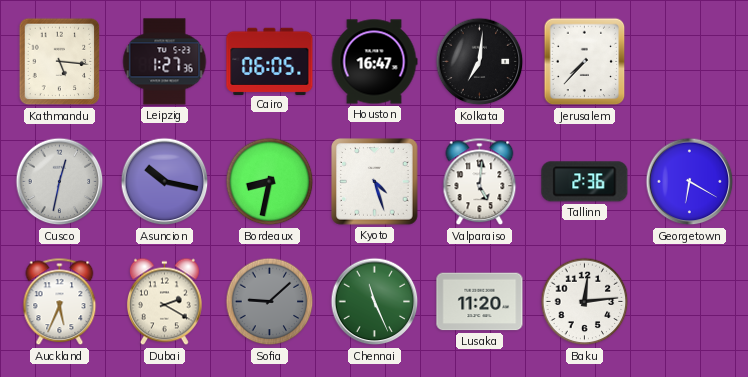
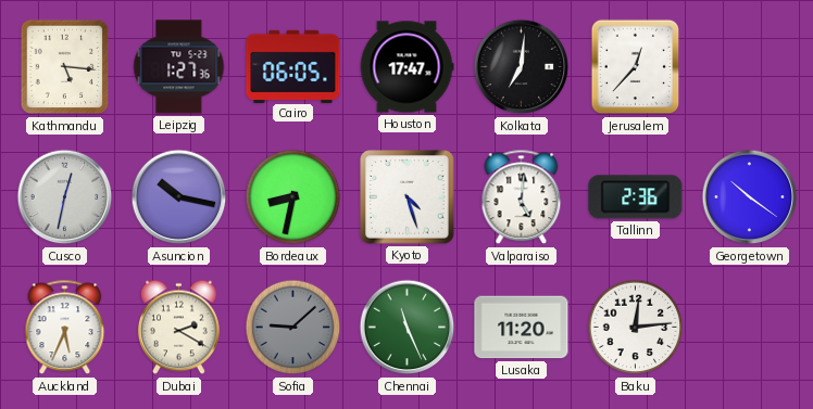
Houston: 16:47 -> 17:47 (406, 67)
Jerusalem: 7:37 -> 12:37 (636, 67)
Georgetown: 6:20 -> 10:21 (750, 197)
